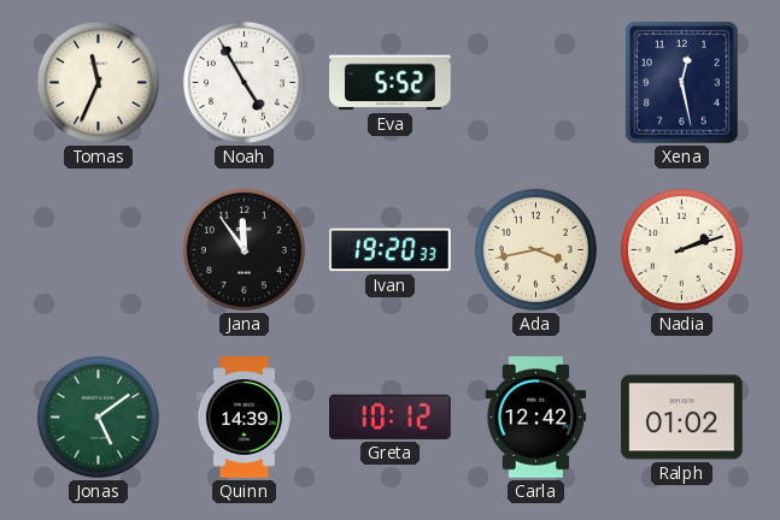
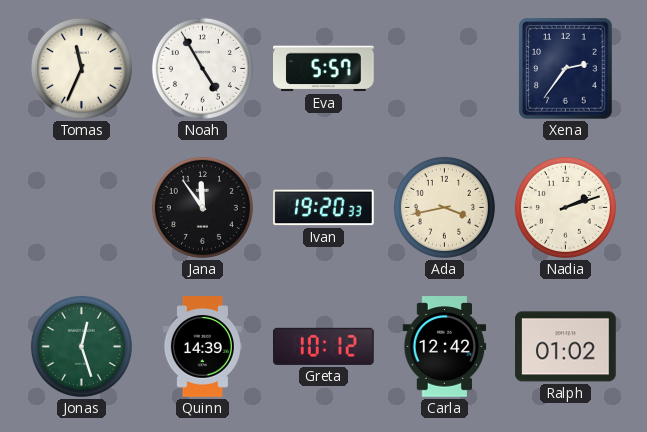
Eva: 5:52 -> 5:57 (324, 69)
Xena: 12:28 -> 2:36 (566, 69)
Jonas: 5:09 -> 12:27 (81, 346)
